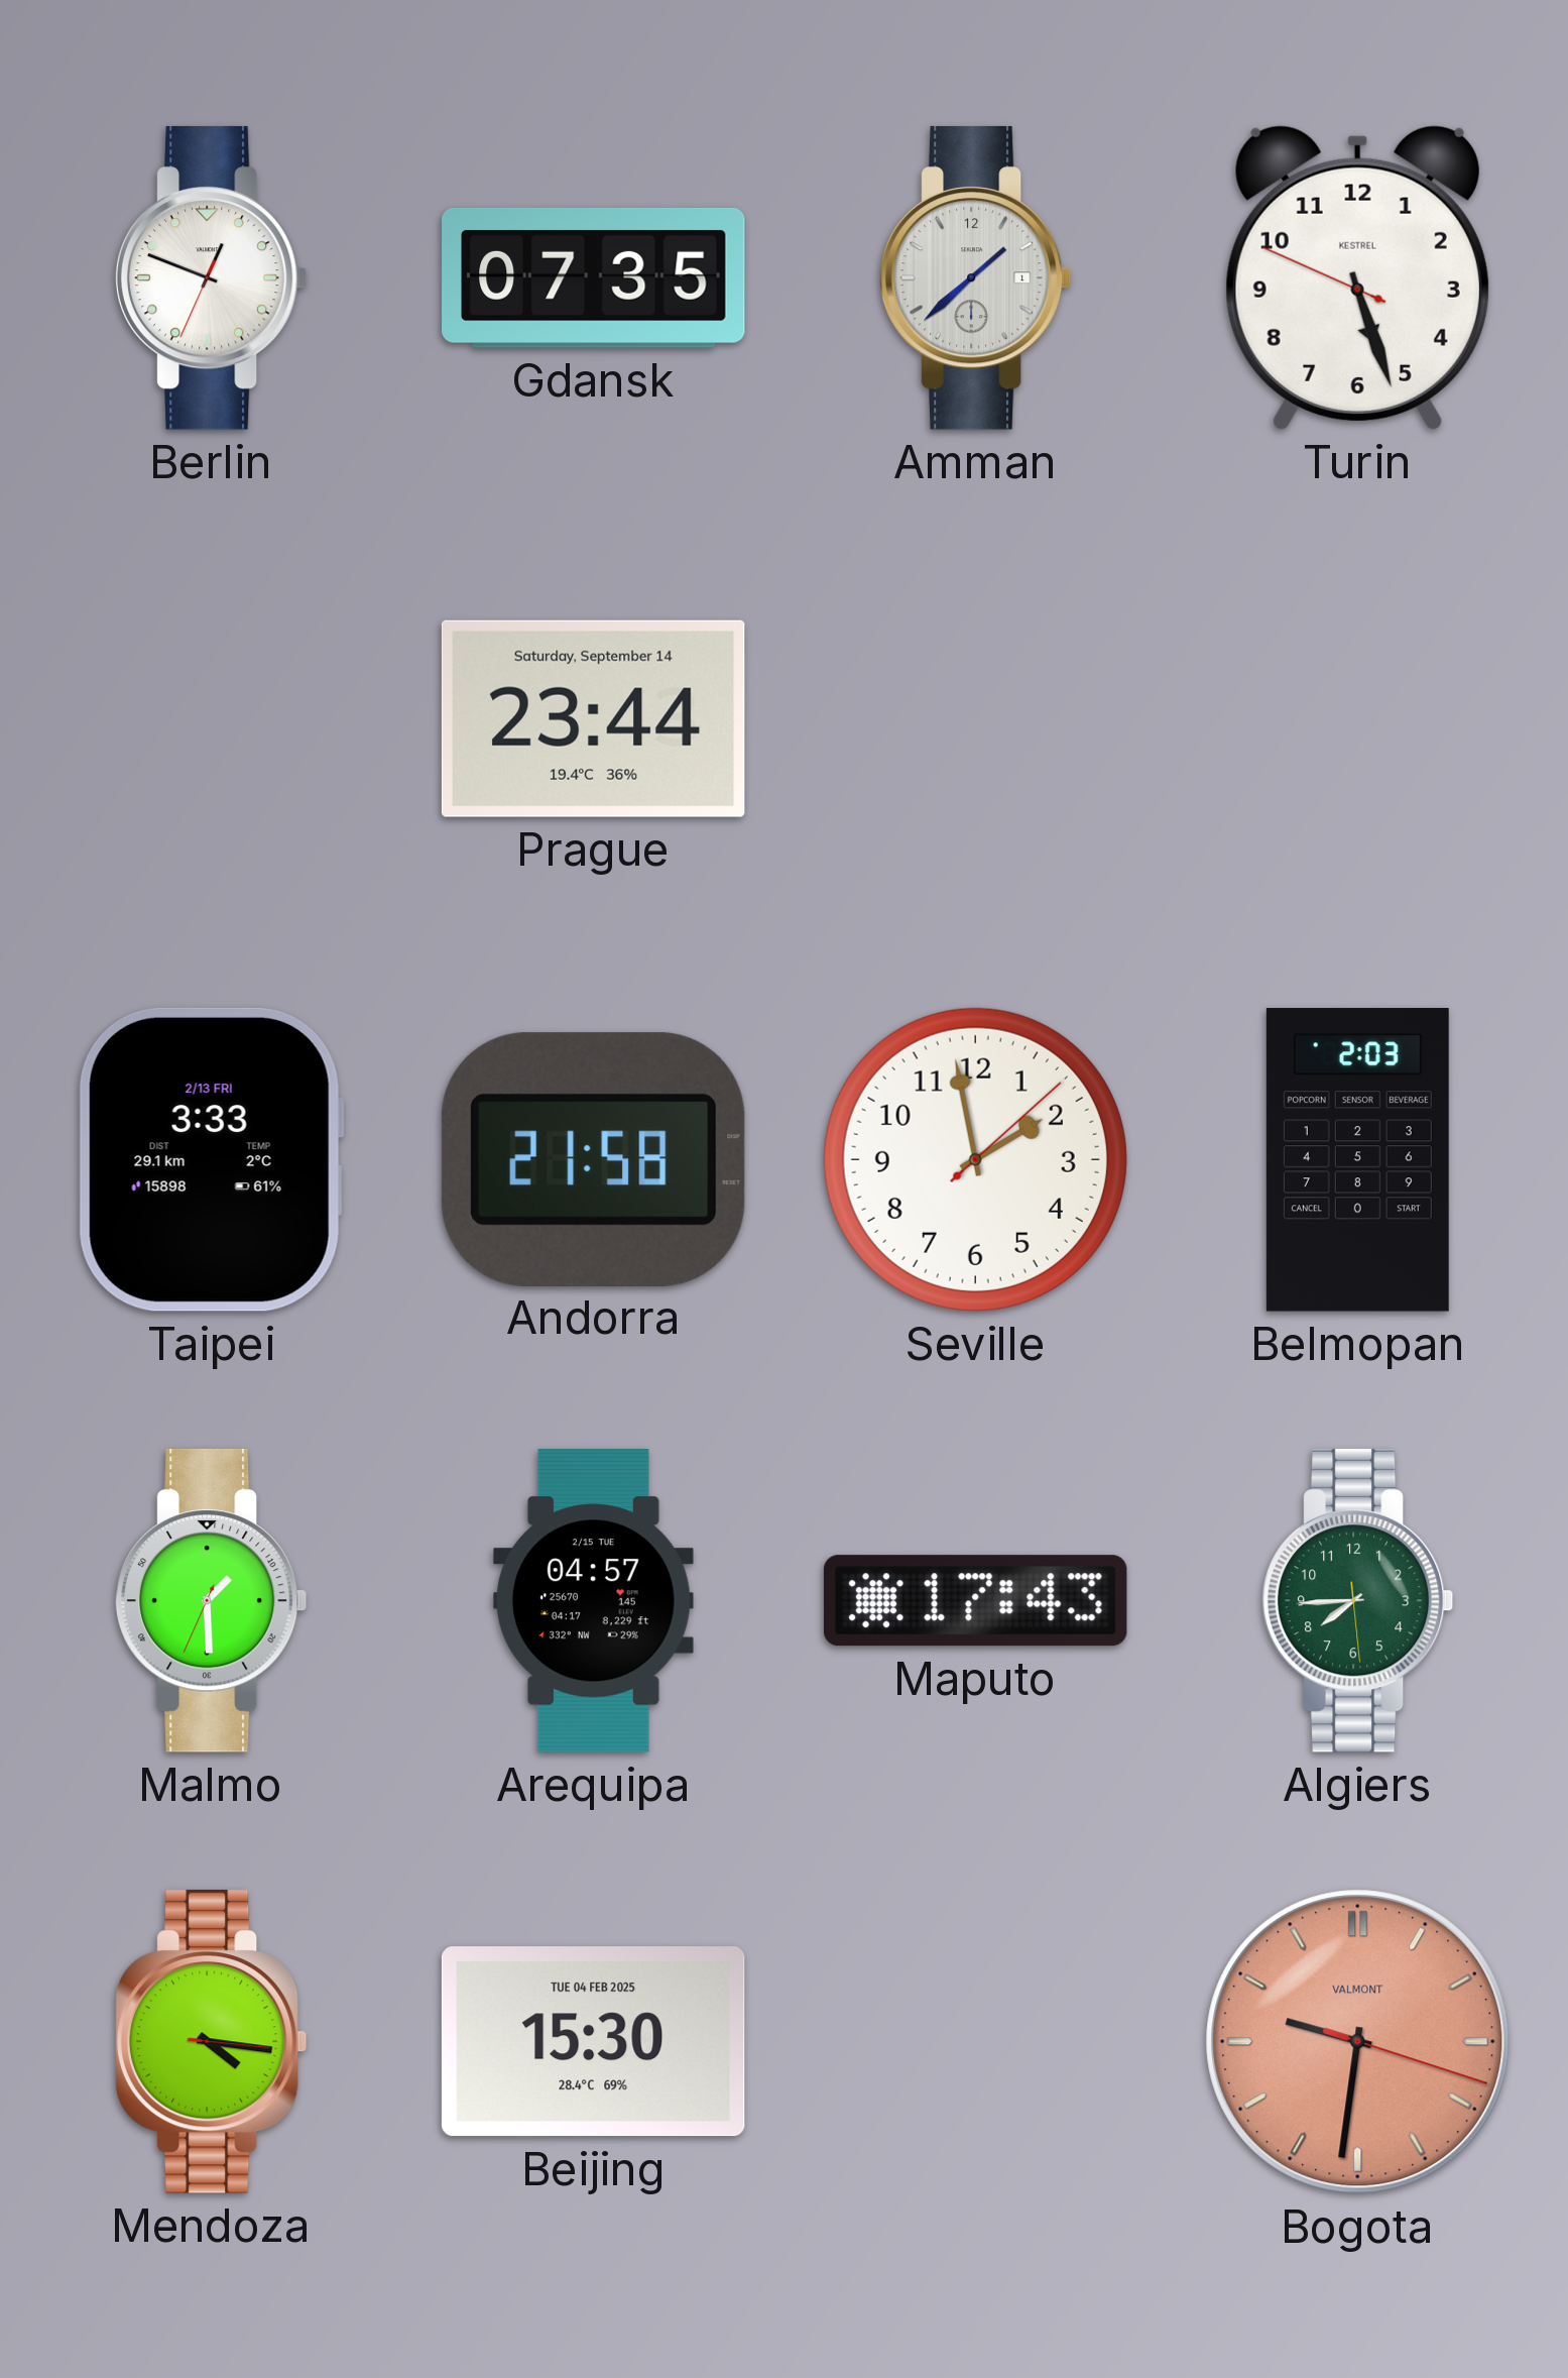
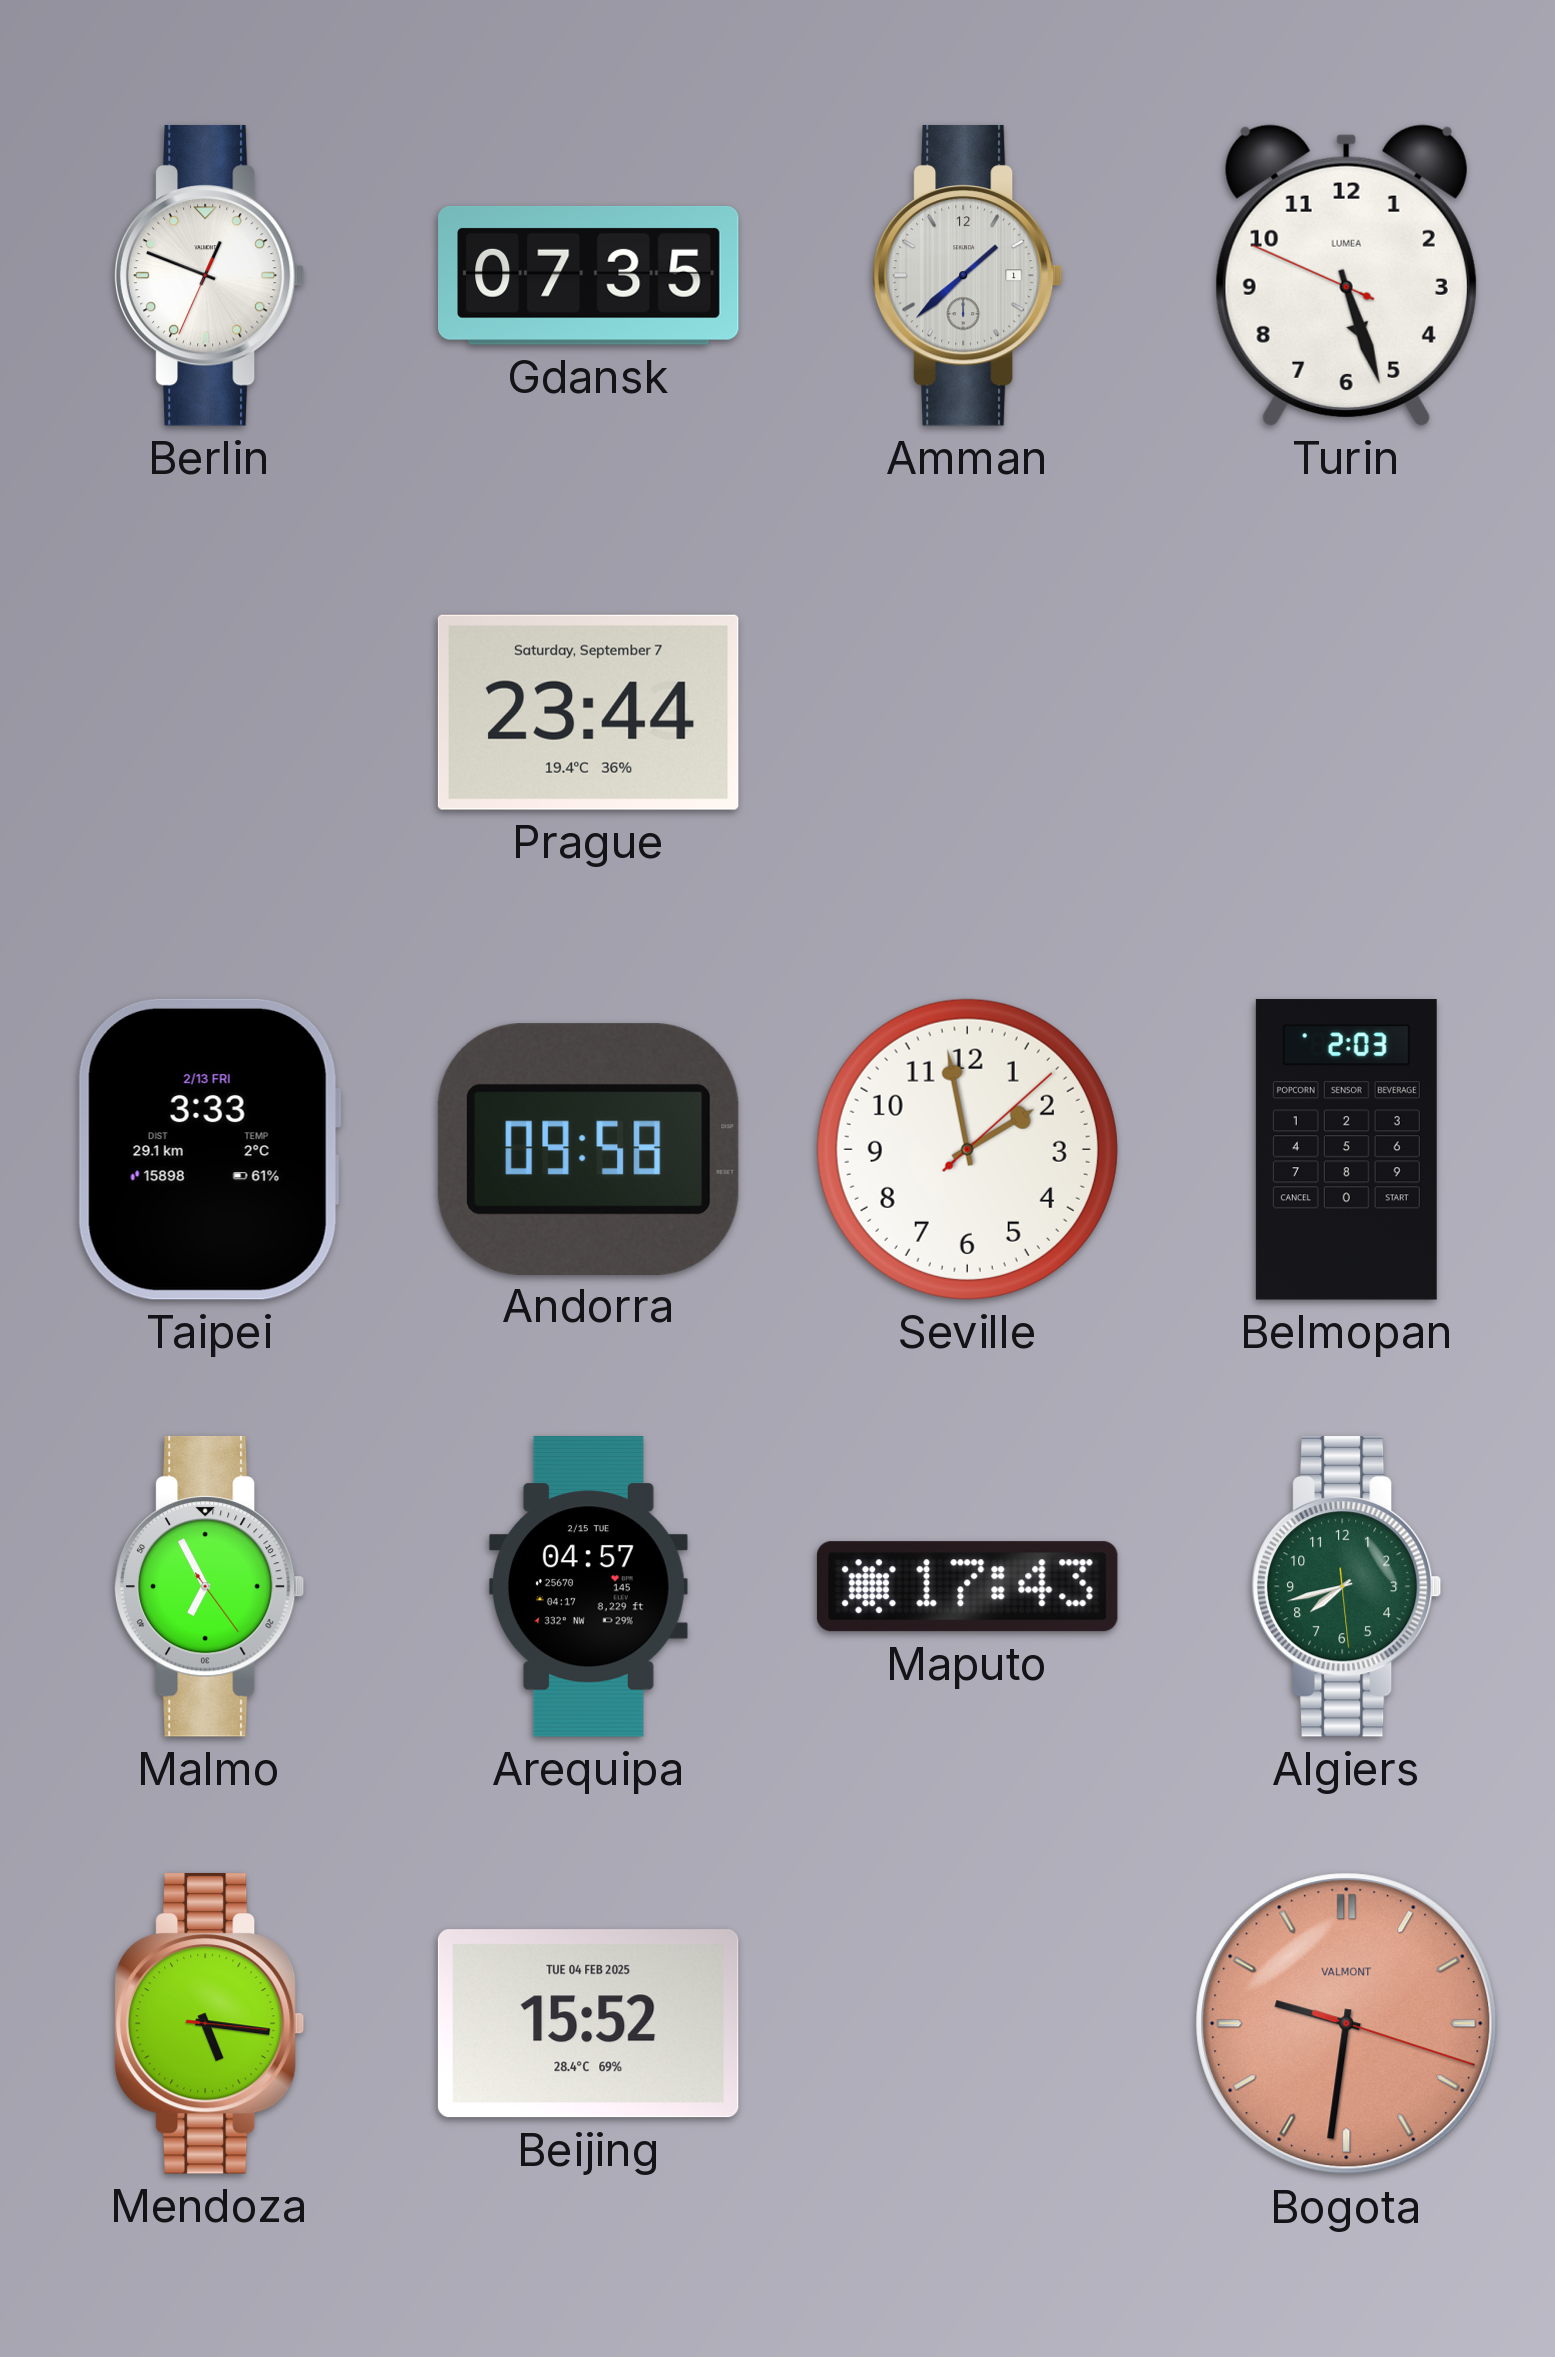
Turin brand: KESTREL -> LUMEA (1346, 275)
Prague date: Saturday, September 14 -> Saturday, September 7 (588, 712)
Andorra: 21:58 -> 09:58 (588, 1149)
Malmo: 1:29 -> 6:55 (209, 1586)
Algiers: 7:44 -> 7:42 (1346, 1586)
Mendoza: 4:16 -> 5:16 (209, 2023)
Beijing: 15:30 -> 15:52 (588, 2024)
